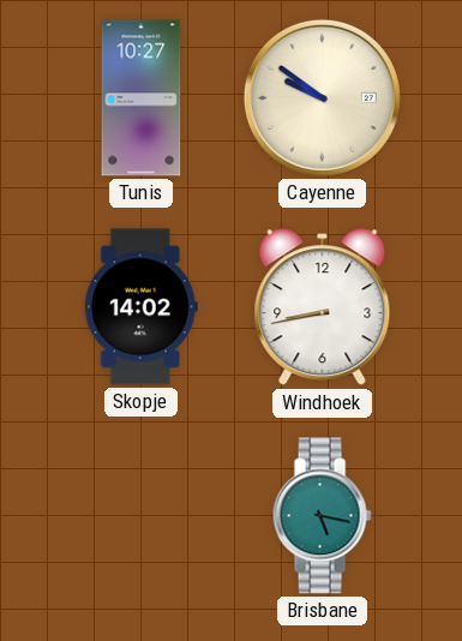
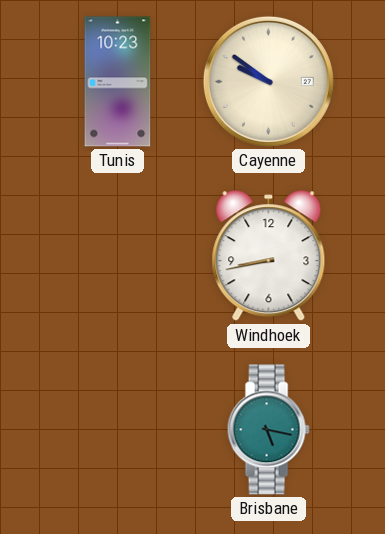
Tunis: 10:27 -> 10:23 (118, 82)
Skopje: 14:02 -> none (140, 307)
